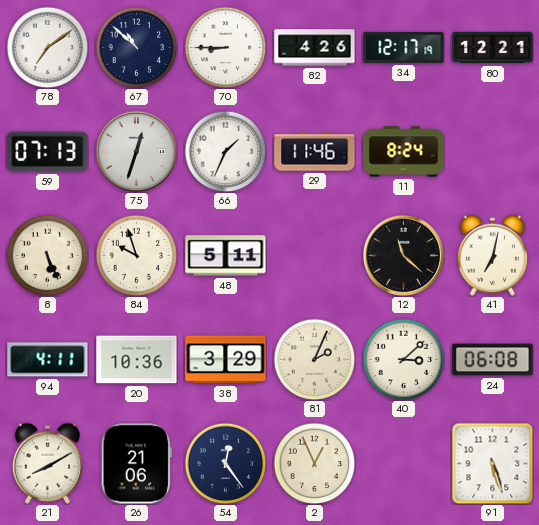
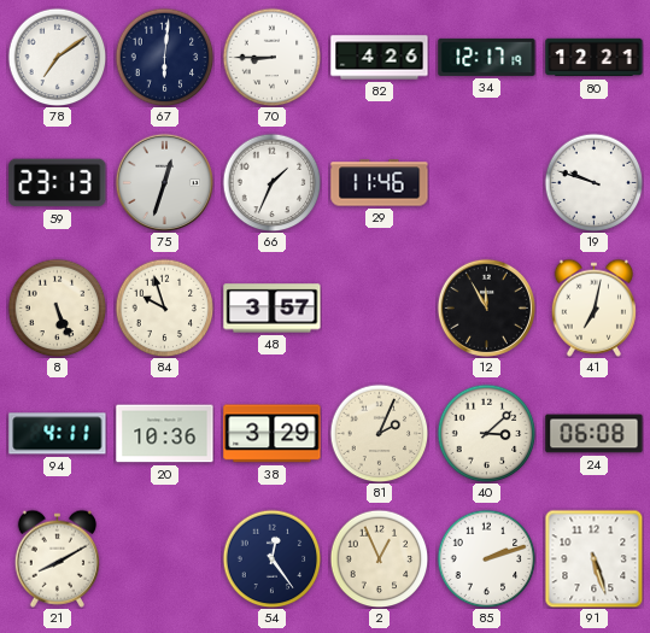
67: 10:52 -> 6:01 (164, 57)
59: 07:13 -> 23:13 (58, 183)
11: 8:24 -> none (404, 152)
19: none -> 9:48 (593, 182)
48: 5:11 -> 3:57 (273, 309)
12: 11:22 -> 11:55 (486, 307)
26: 21:06 -> none (136, 464)
85: none -> 2:12 (486, 558)
